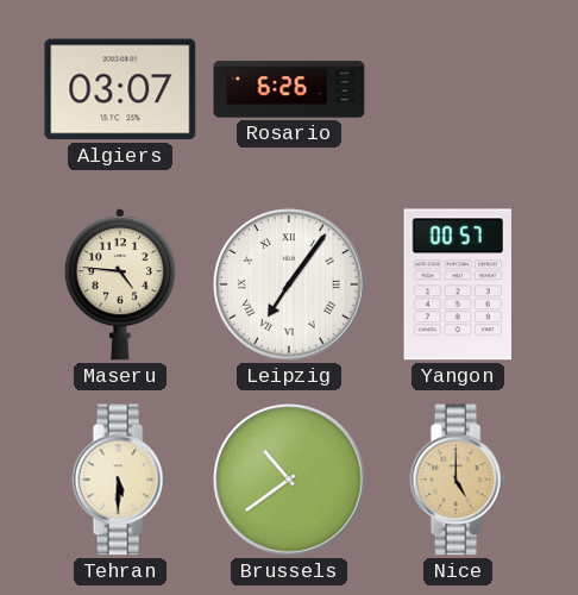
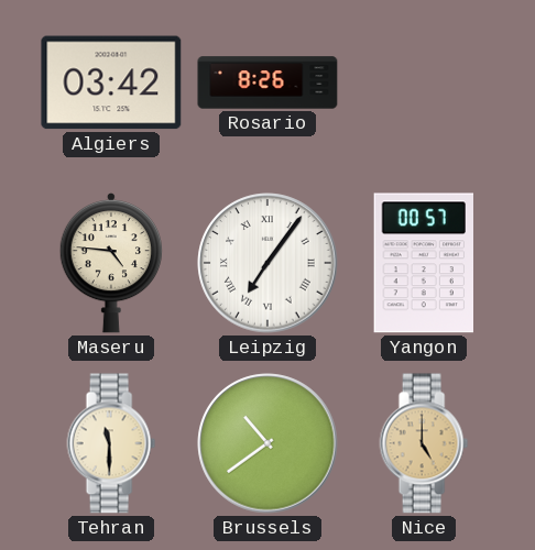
Algiers: 03:07 -> 03:42 (111, 82)
Rosario: 6:26 -> 8:26 (267, 82)
Tehran: 5:30 -> 11:30 (111, 443)
